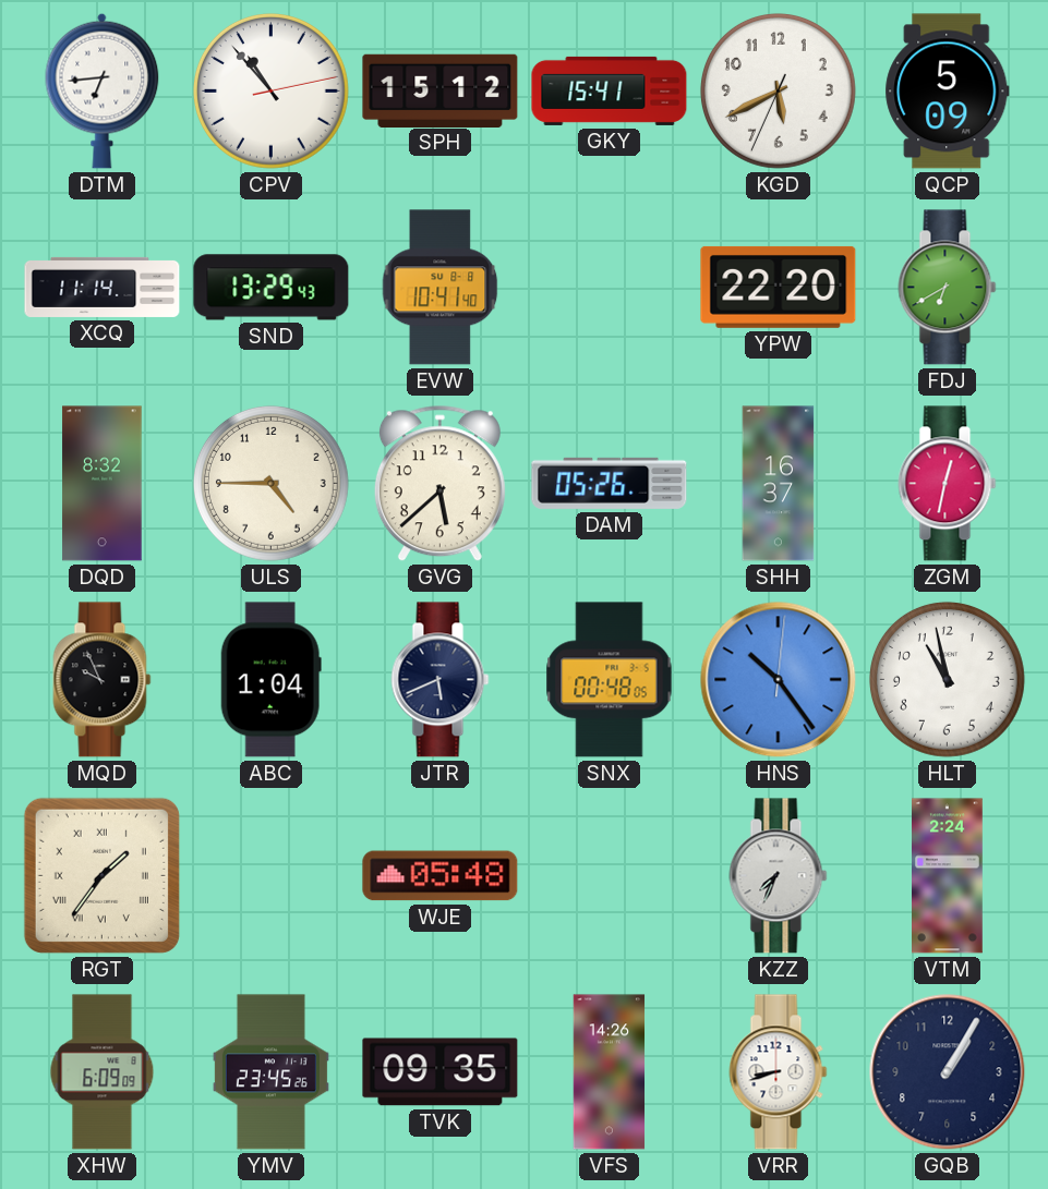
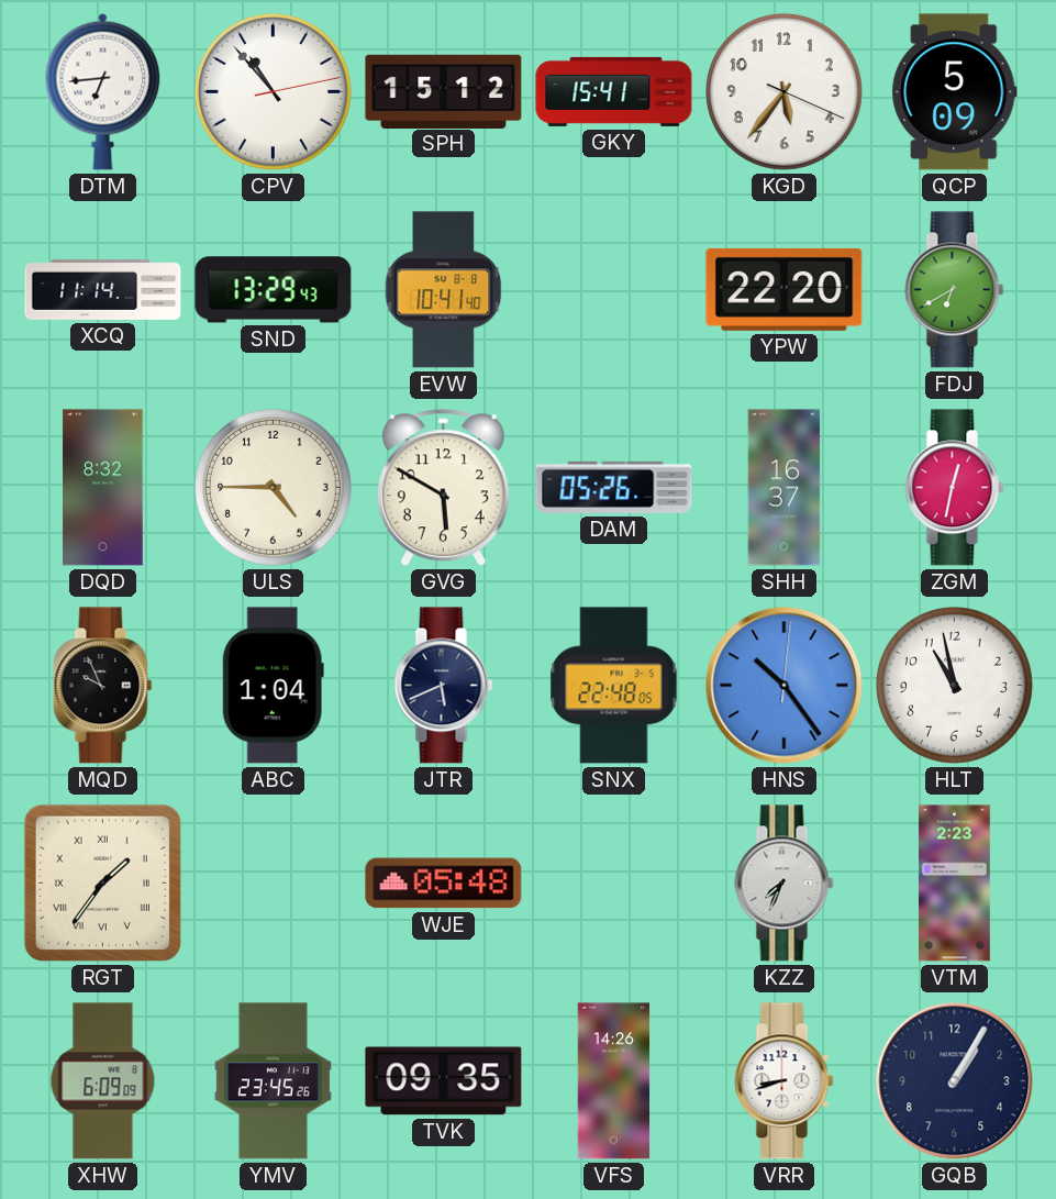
KGD: 5:40 -> 5:36 (783, 91)
GVG: 5:38 -> 5:50 (443, 488)
SNX: 00:48 -> 22:48 (614, 686)
VTM: 2:24 -> 2:23 (955, 884)
